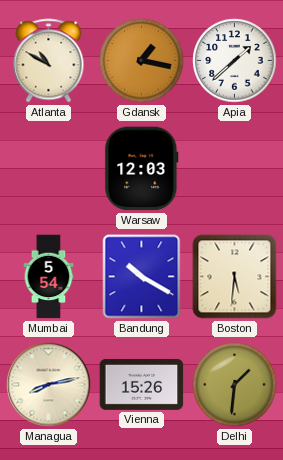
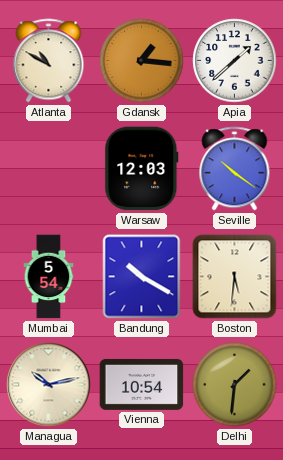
Gdansk: 1:17 -> 1:16 (142, 61)
Seville: none -> 10:21 (235, 169)
Managua: 8:13 -> 10:13 (49, 385)
Vienna: 15:26 -> 10:54 (142, 384)
